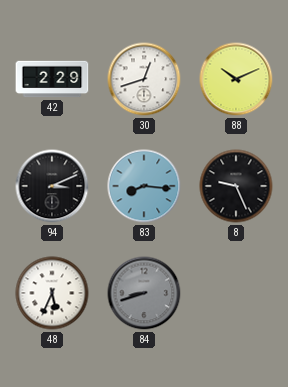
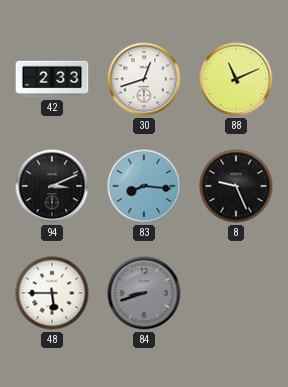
42: 2:29 -> 2:33 (52, 79)
88: 10:11 -> 11:11 (236, 79)
48: 5:34 -> 5:45 (52, 293)
